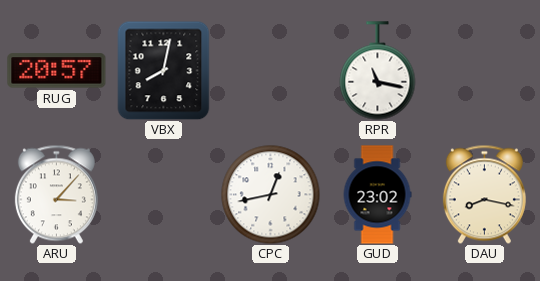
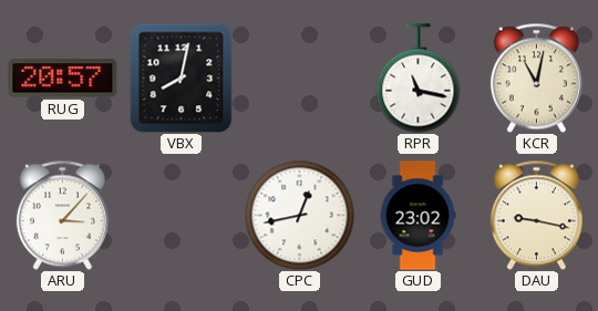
KCR: none -> 11:02 (536, 77)
DAU: 8:17 -> 9:17 (536, 215)
